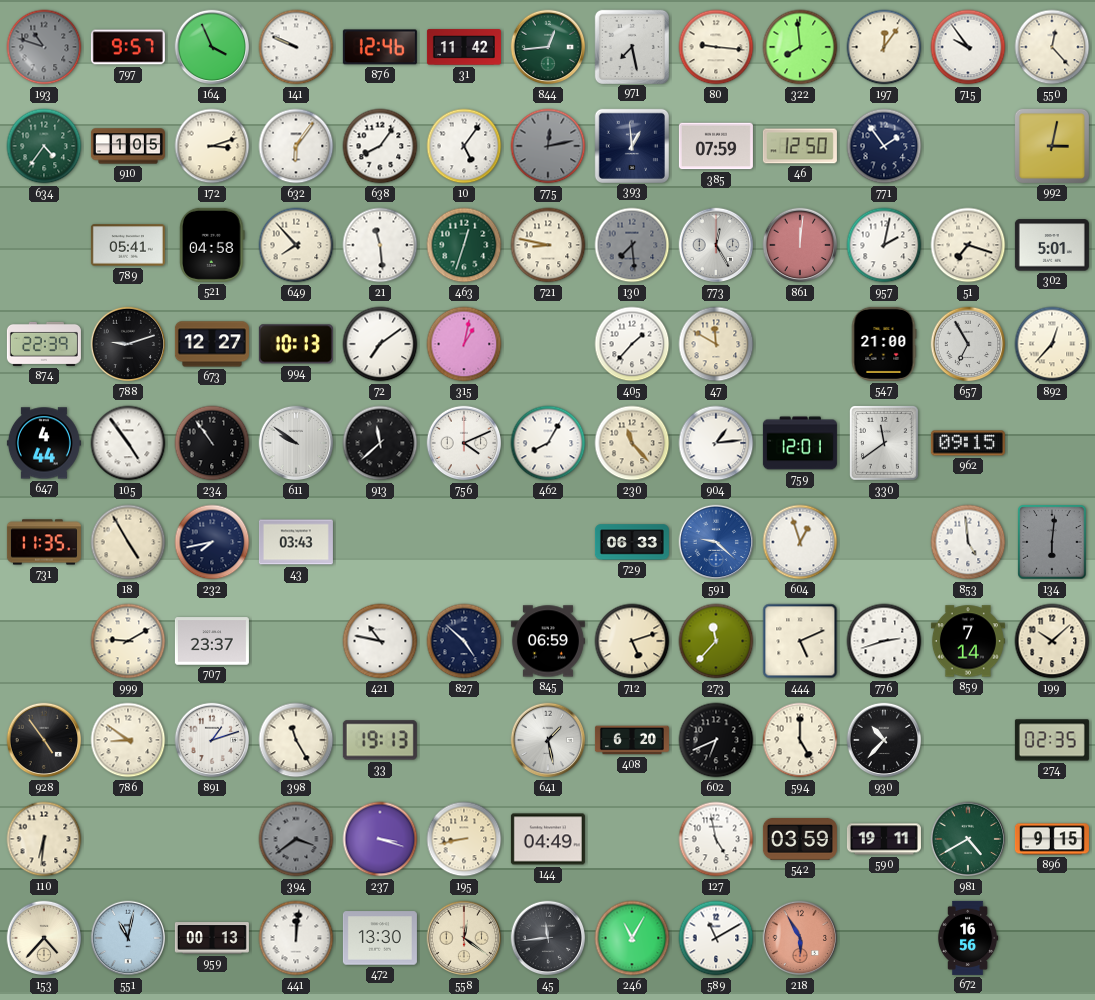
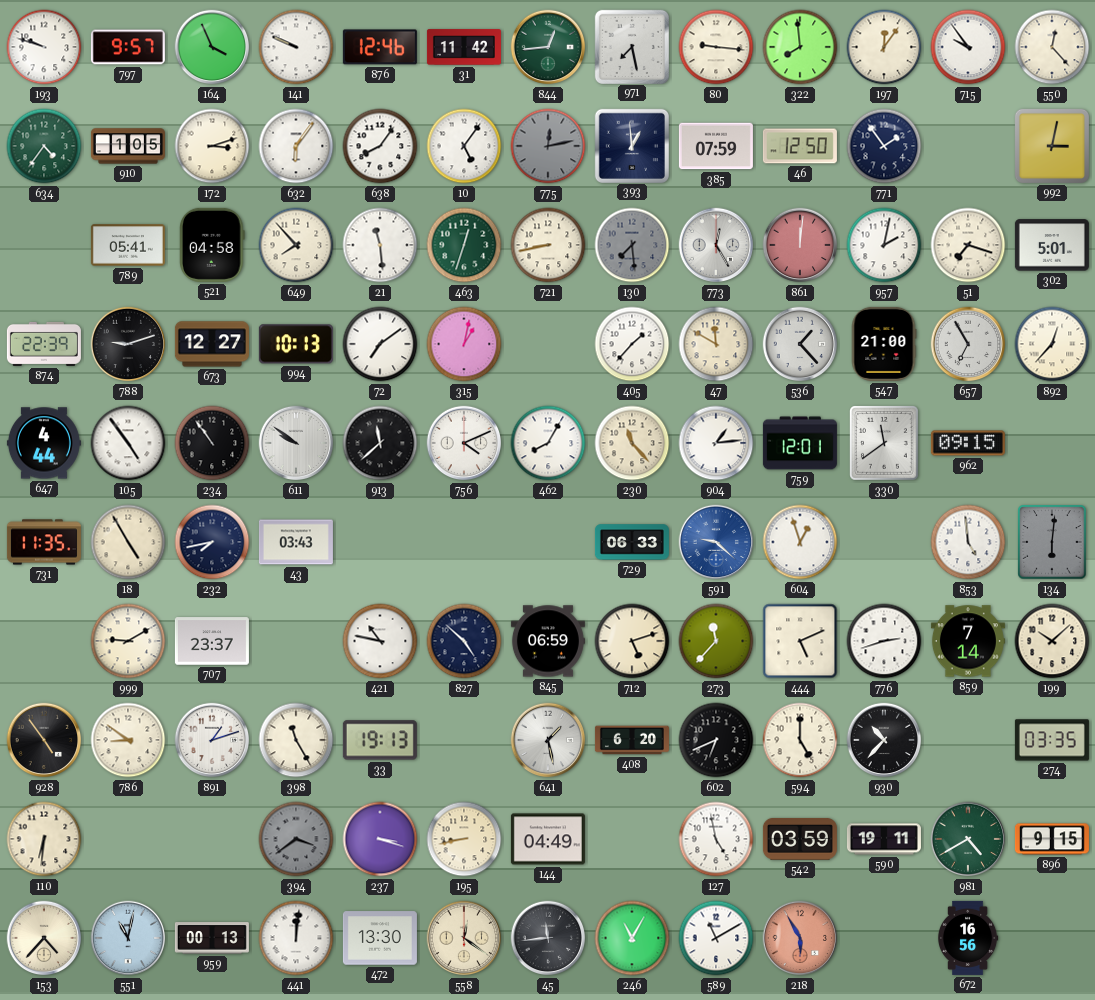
193: 10:48 -> 9:48 (44, 47)
193 dial: grey -> white (44, 47)
721: 8:47 -> 8:43 (548, 245)
536: none -> 1:23 (800, 344)
274: 02:35 -> 03:35 (1052, 740)
